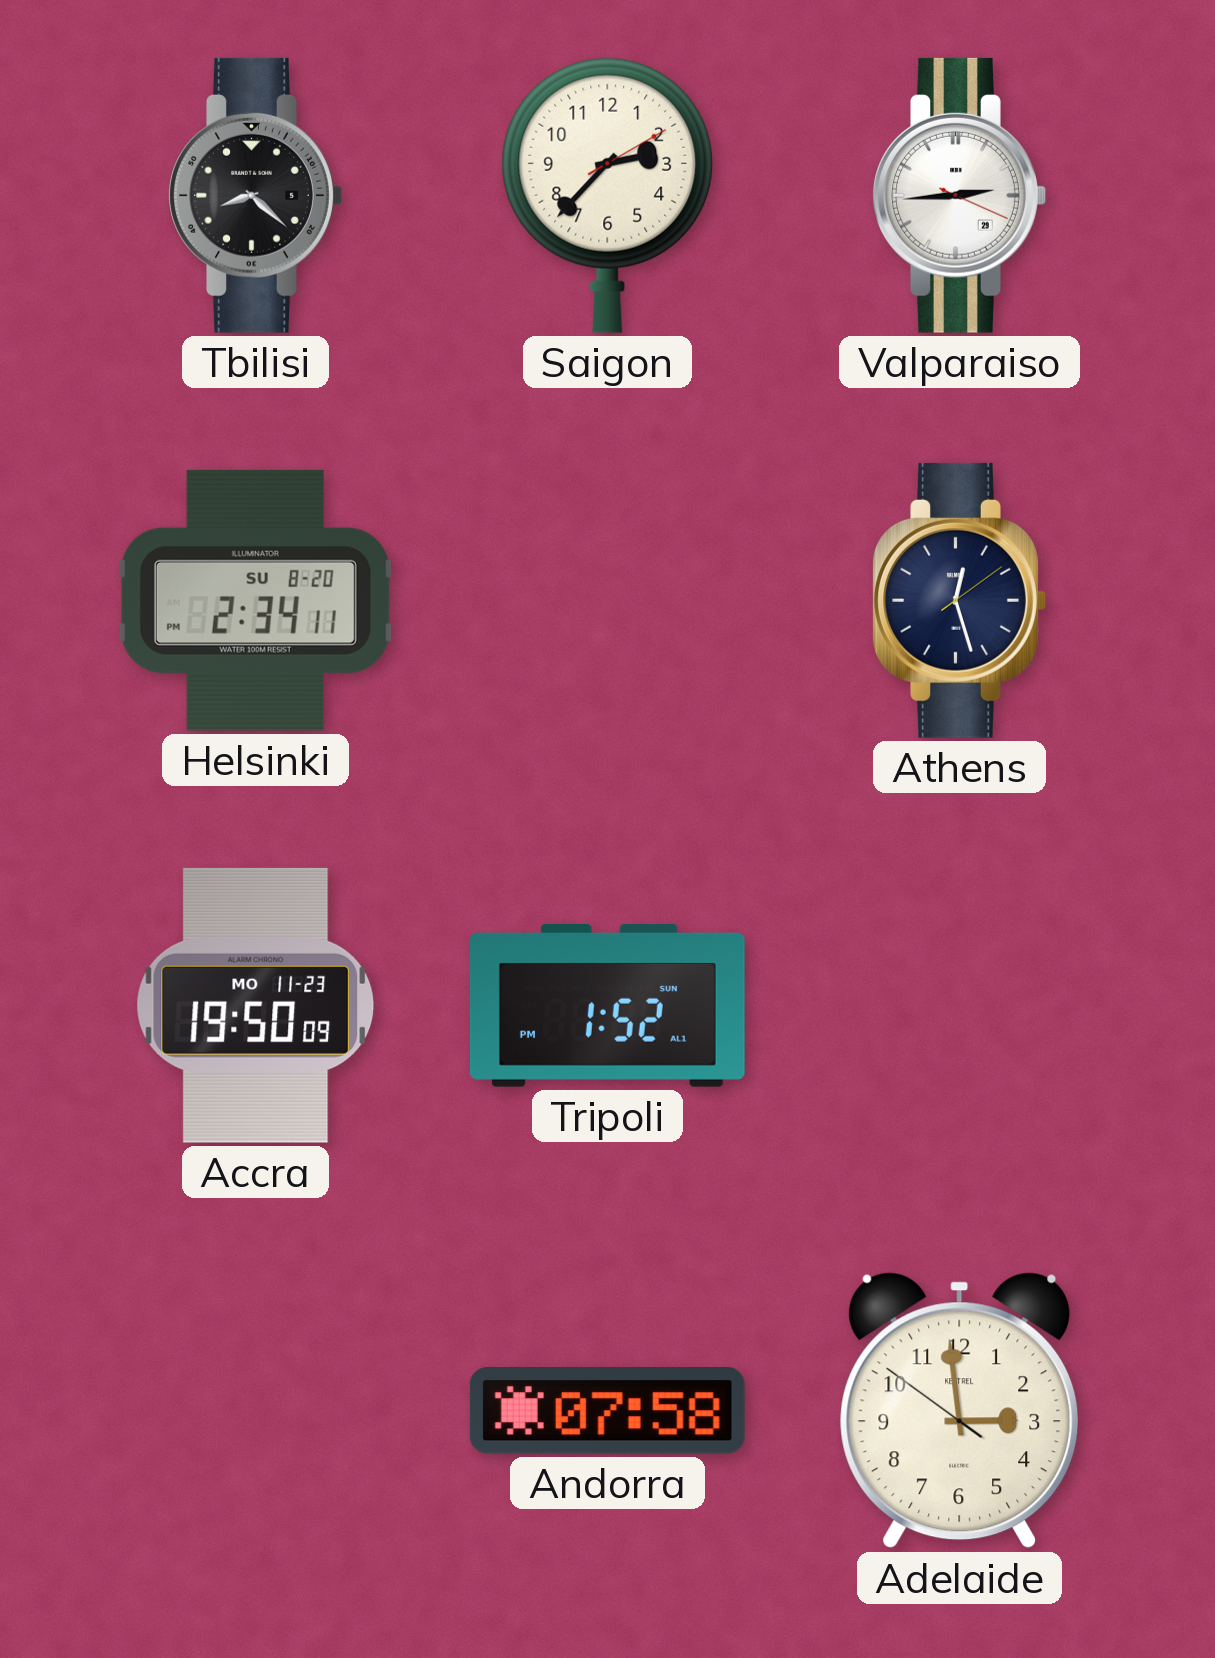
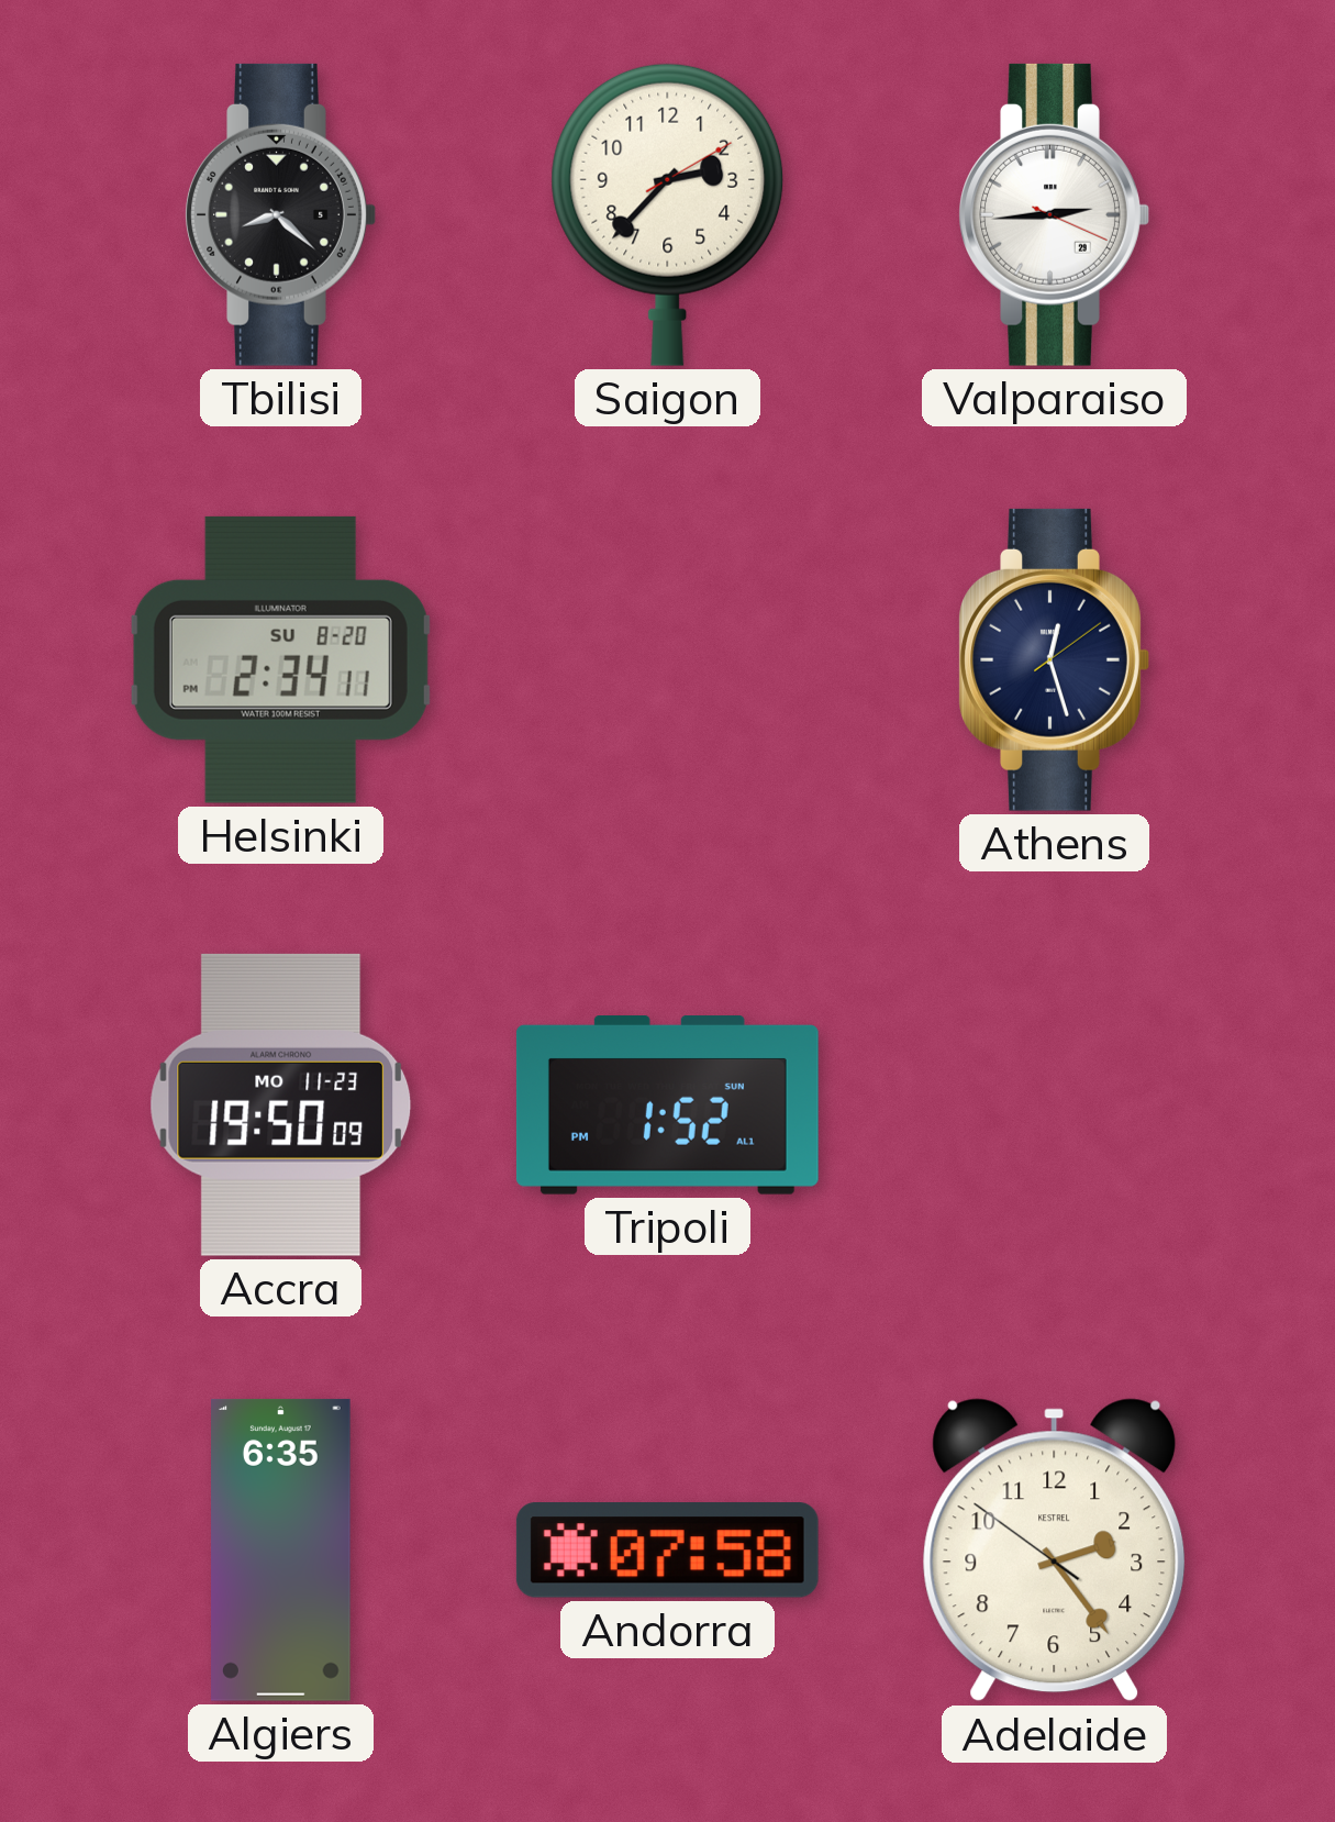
Algiers: none -> 6:35 (281, 1549)
Adelaide: 2:58 -> 2:23 (1055, 1551)
